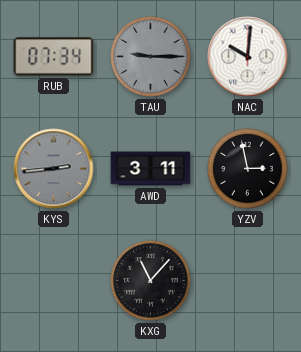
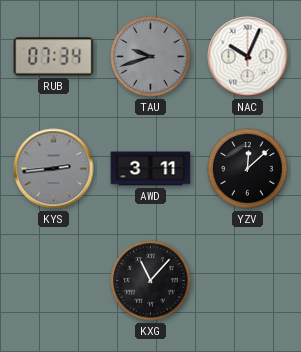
TAU: 9:15 -> 9:42 (151, 57)
NAC: 10:01 -> 10:04 (248, 57)
YZV: 2:58 -> 12:08 (248, 169)
